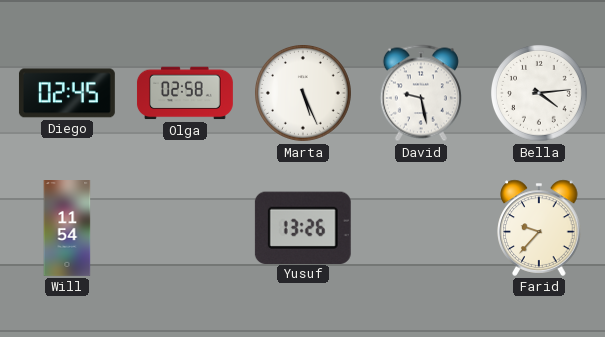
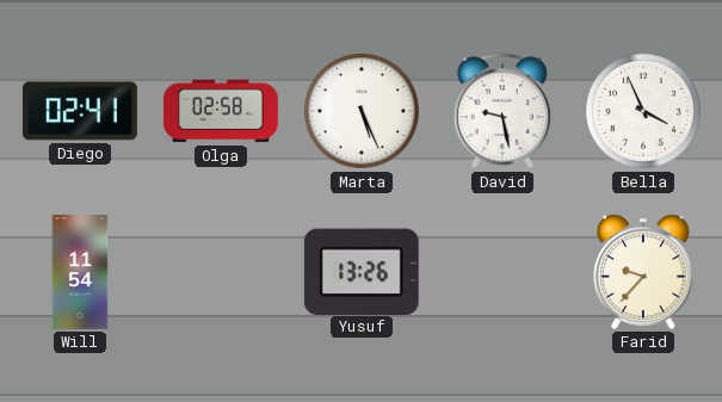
Diego: 02:45 -> 02:41 (80, 111)
Bella: 4:14 -> 3:56 (644, 112)
